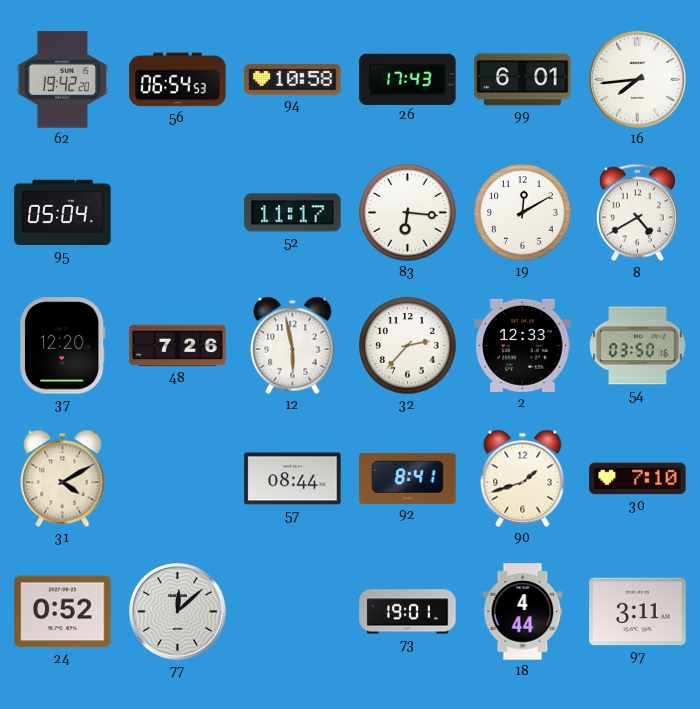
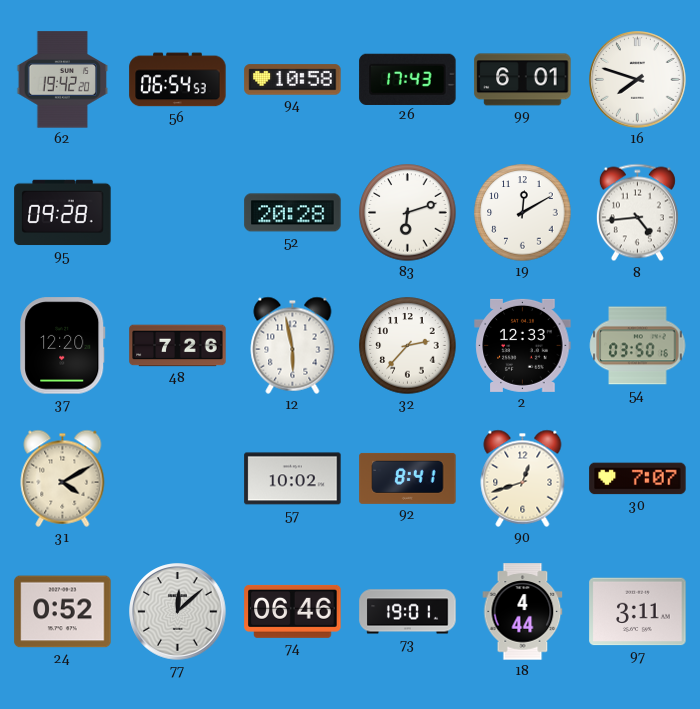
16: 7:44 -> 7:48 (638, 80)
95: 05:04 -> 09:28 (63, 213)
52: 11:17 -> 20:28 (293, 213)
83: 6:16 -> 6:12 (408, 213)
8: 4:40 -> 4:44 (637, 213)
57: 08:44 -> 10:02 (293, 479)
90: 1:42 -> 12:42 (523, 478)
30: 7:10 -> 7:07 (638, 479)
74: none -> 06:46 (293, 611)
